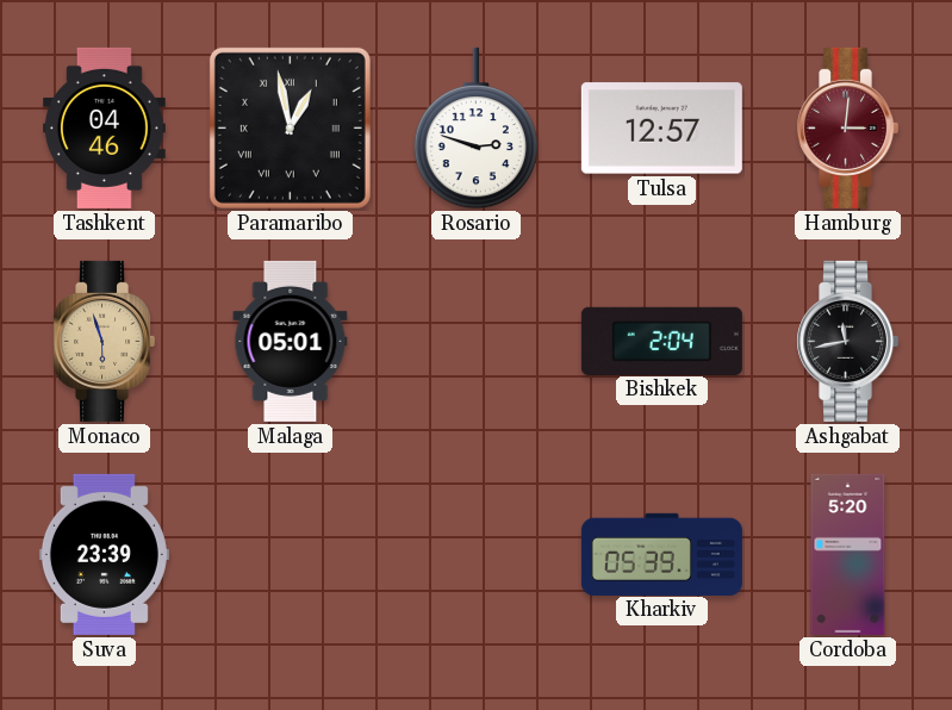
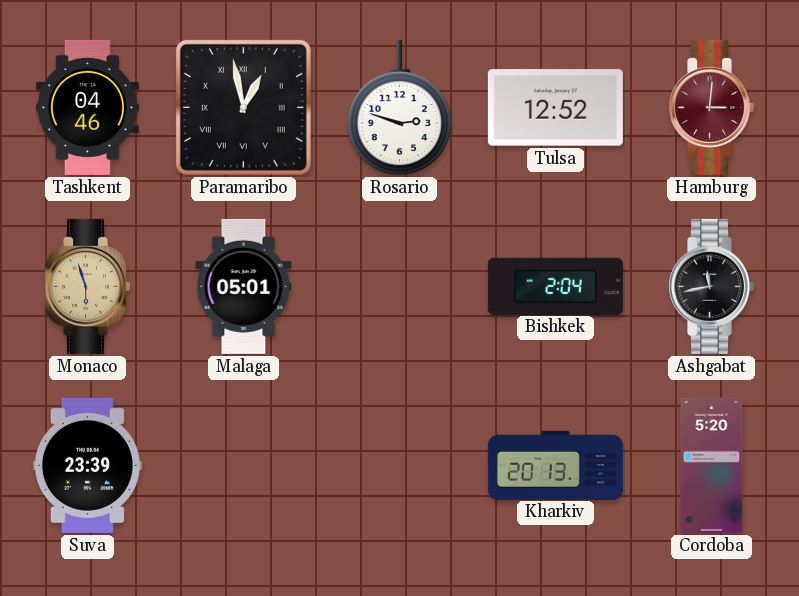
Tulsa: 12:57 -> 12:52 (555, 108)
Kharkiv: 05:39 -> 20:13 (555, 465)
